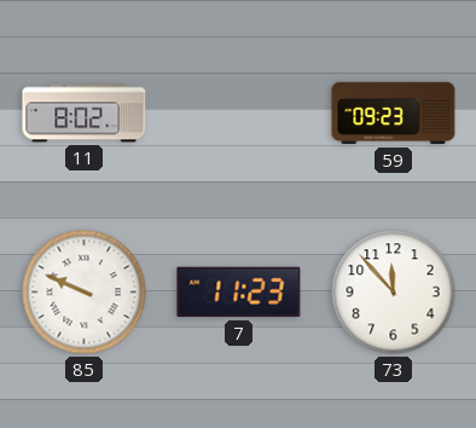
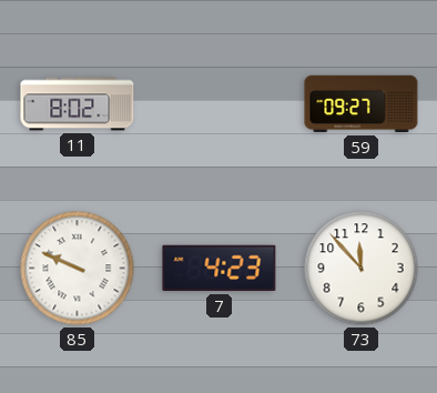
59: 09:23 -> 09:27 (362, 104)
7: 11:23 -> 4:23 (220, 269)
